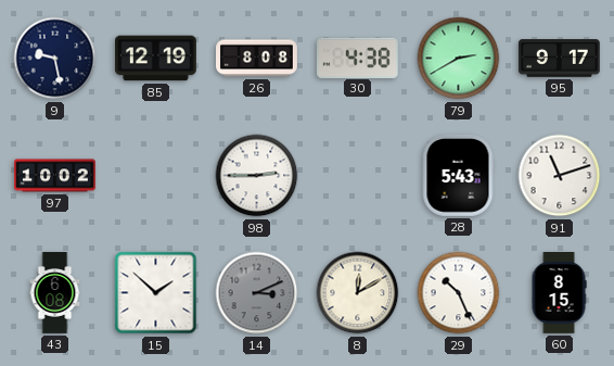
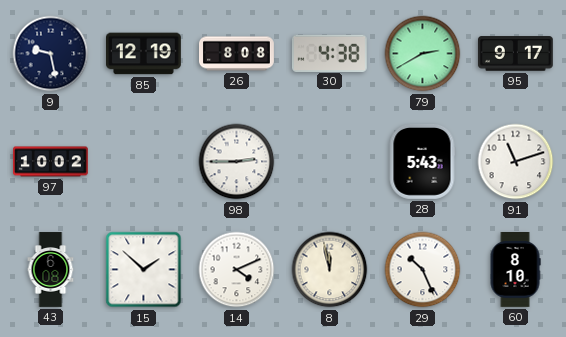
14: 3:11 -> 4:11 (237, 270)
14 dial: grey -> white (237, 270)
8: 12:10 -> 11:58 (330, 270)
60: 8:15 -> 8:10 (515, 270)
